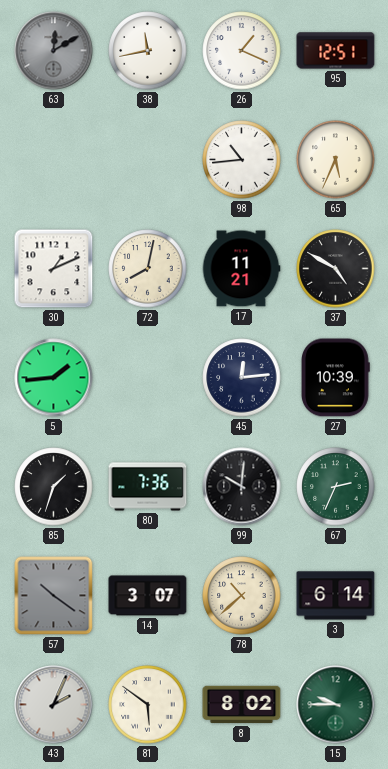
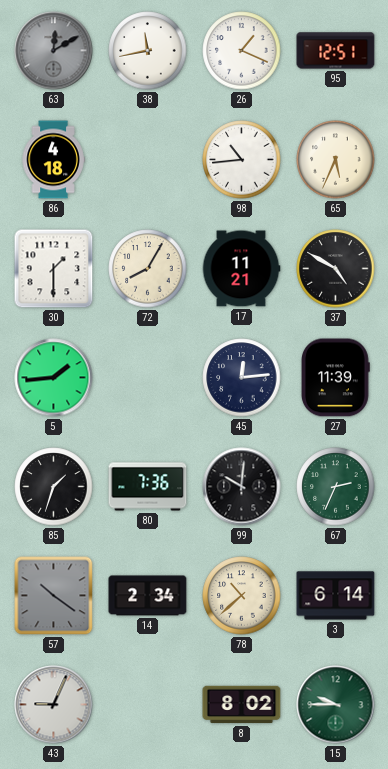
86: none -> 4:18 (53, 160)
30: 1:11 -> 1:30 (54, 269)
72: 8:02 -> 8:05 (148, 269)
27: 10:39 -> 11:39 (336, 378)
14: 3:07 -> 2:34 (148, 596)
43: 2:04 -> 9:04 (54, 705)
81: 5:51 -> none (148, 705)
